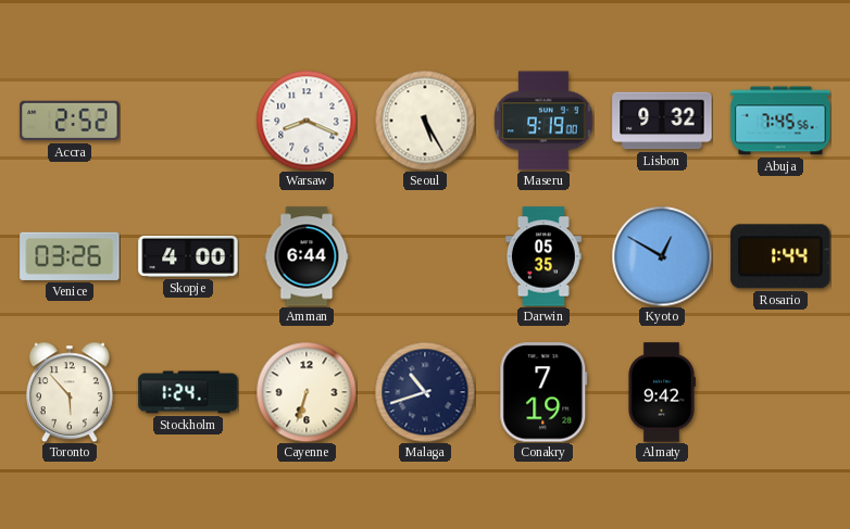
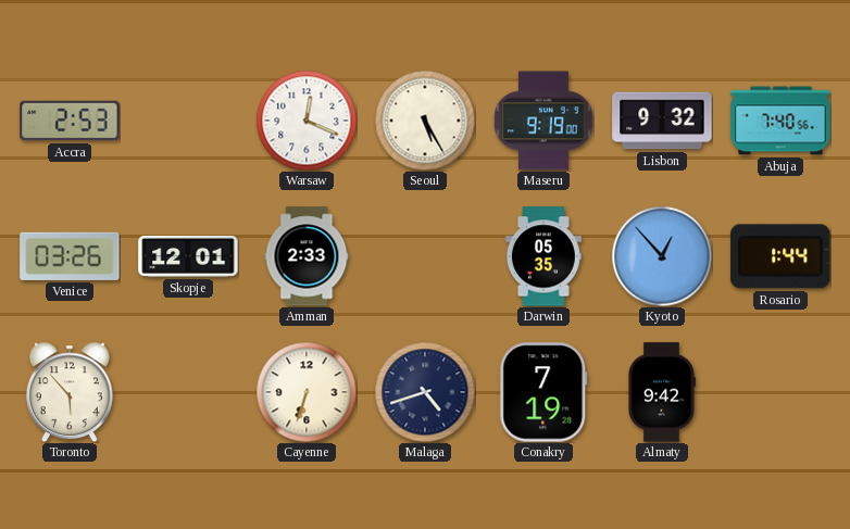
Accra: 2:52 -> 2:53 (70, 121)
Warsaw: 8:19 -> 12:19 (307, 121)
Abuja: 7:45 -> 7:40 (780, 121)
Skopje: 4:00 -> 12:01 (188, 256)
Amman: 6:44 -> 2:33 (307, 256)
Kyoto: 12:50 -> 12:53 (662, 256)
Stockholm: 1:24 -> none (188, 392)
Malaga: 10:42 -> 4:42 (425, 392)
